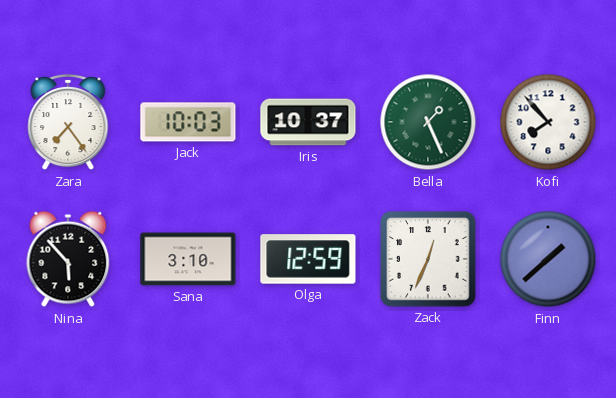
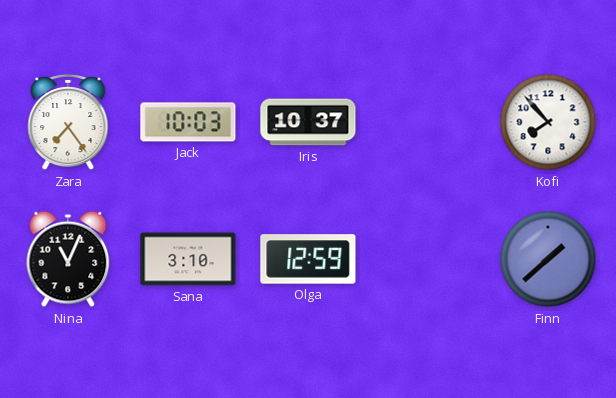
Bella: 1:26 -> none (428, 122)
Nina: 5:53 -> 11:04 (68, 259)
Zack: 12:34 -> none (428, 259)
